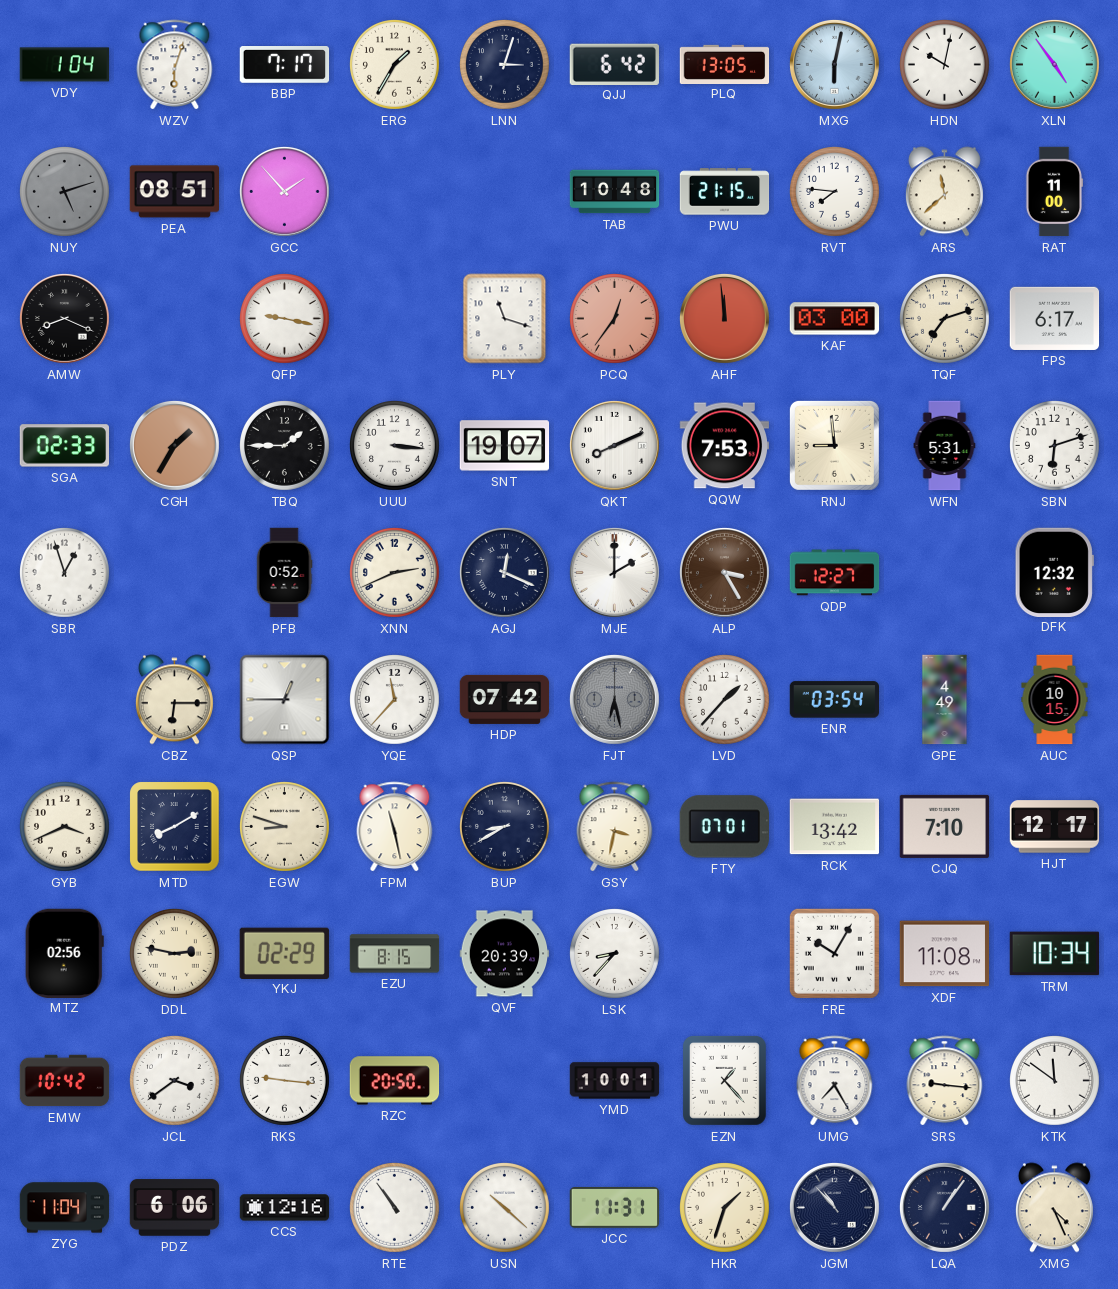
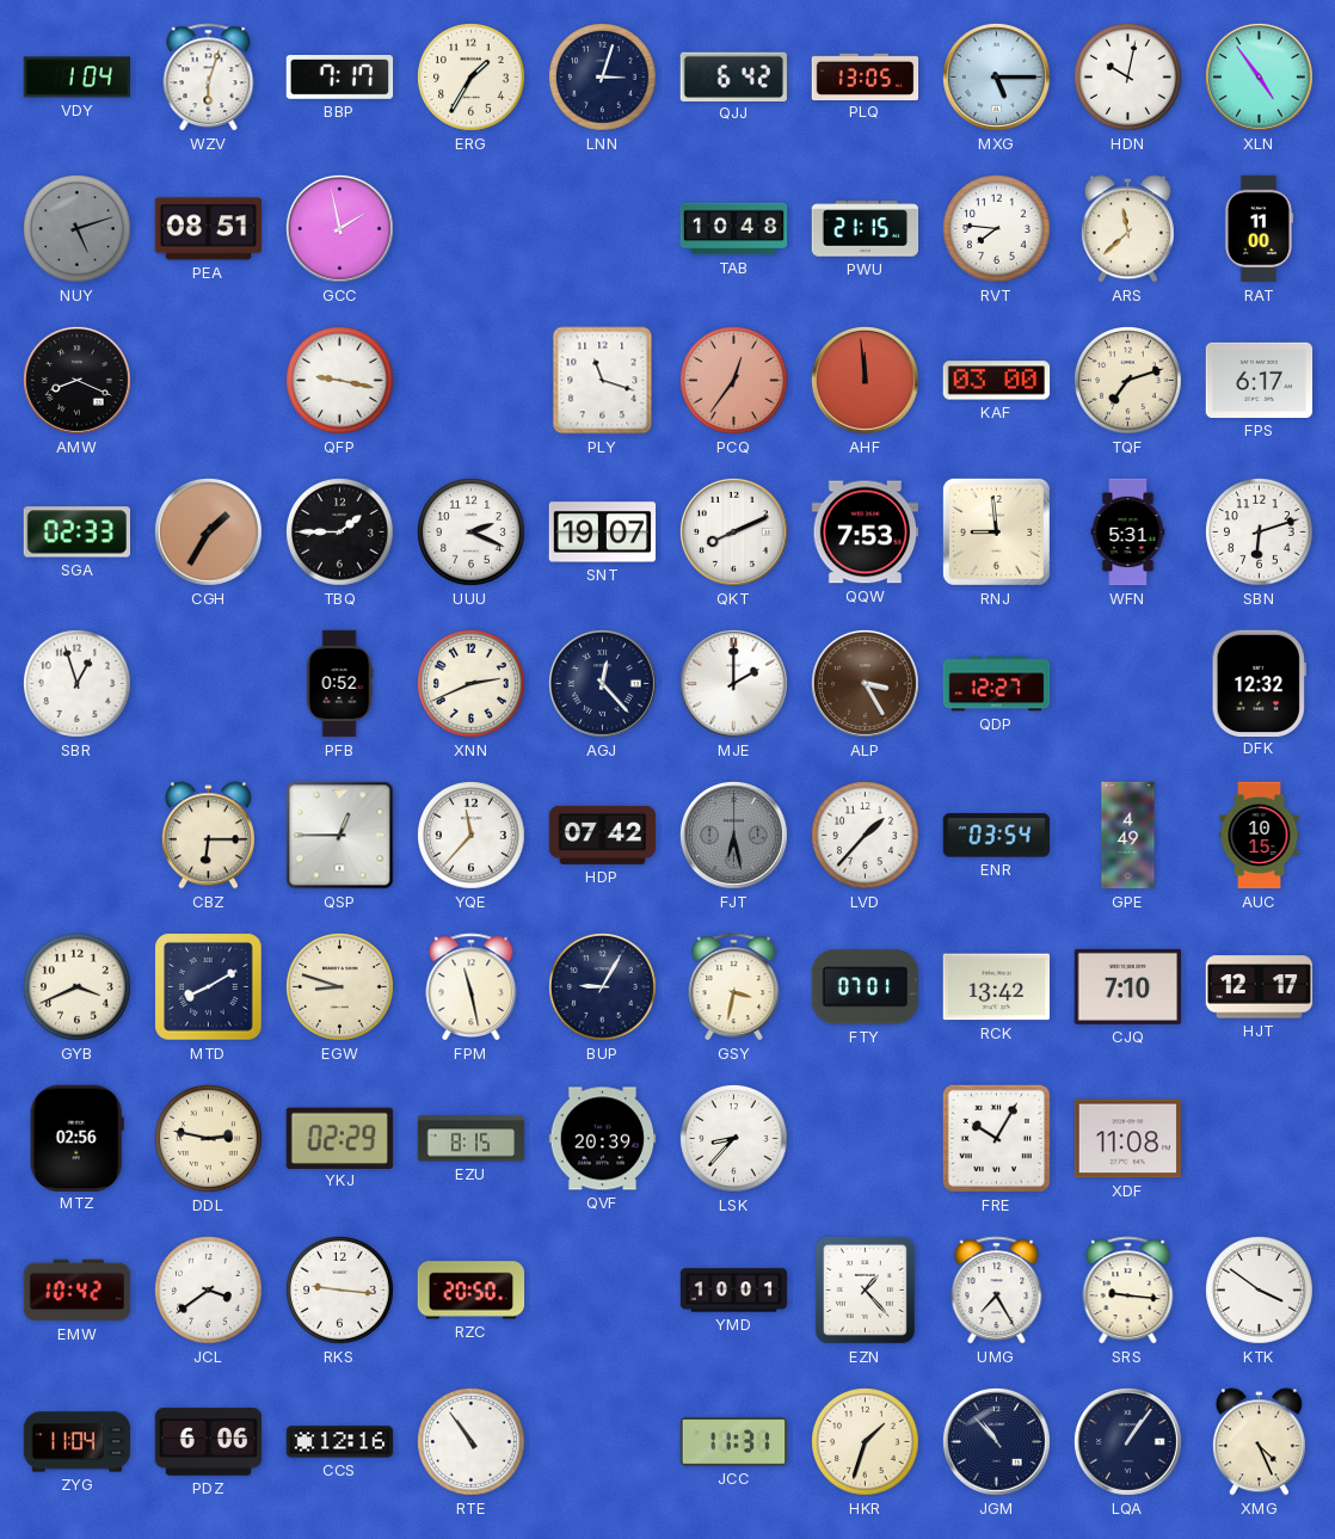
MXG: 6:02 -> 5:15 (997, 78)
GCC: 1:53 -> 1:58 (340, 229)
UUU: 3:16 -> 2:19 (472, 533)
AGJ: 12:19 -> 12:23 (603, 684)
BUP: 8:40 -> 9:05 (603, 987)
TRM: 10:34 -> none (1054, 954)
KTK: 11:51 -> 3:51 (1260, 1291)
USN: 10:22 -> none (505, 1208)
